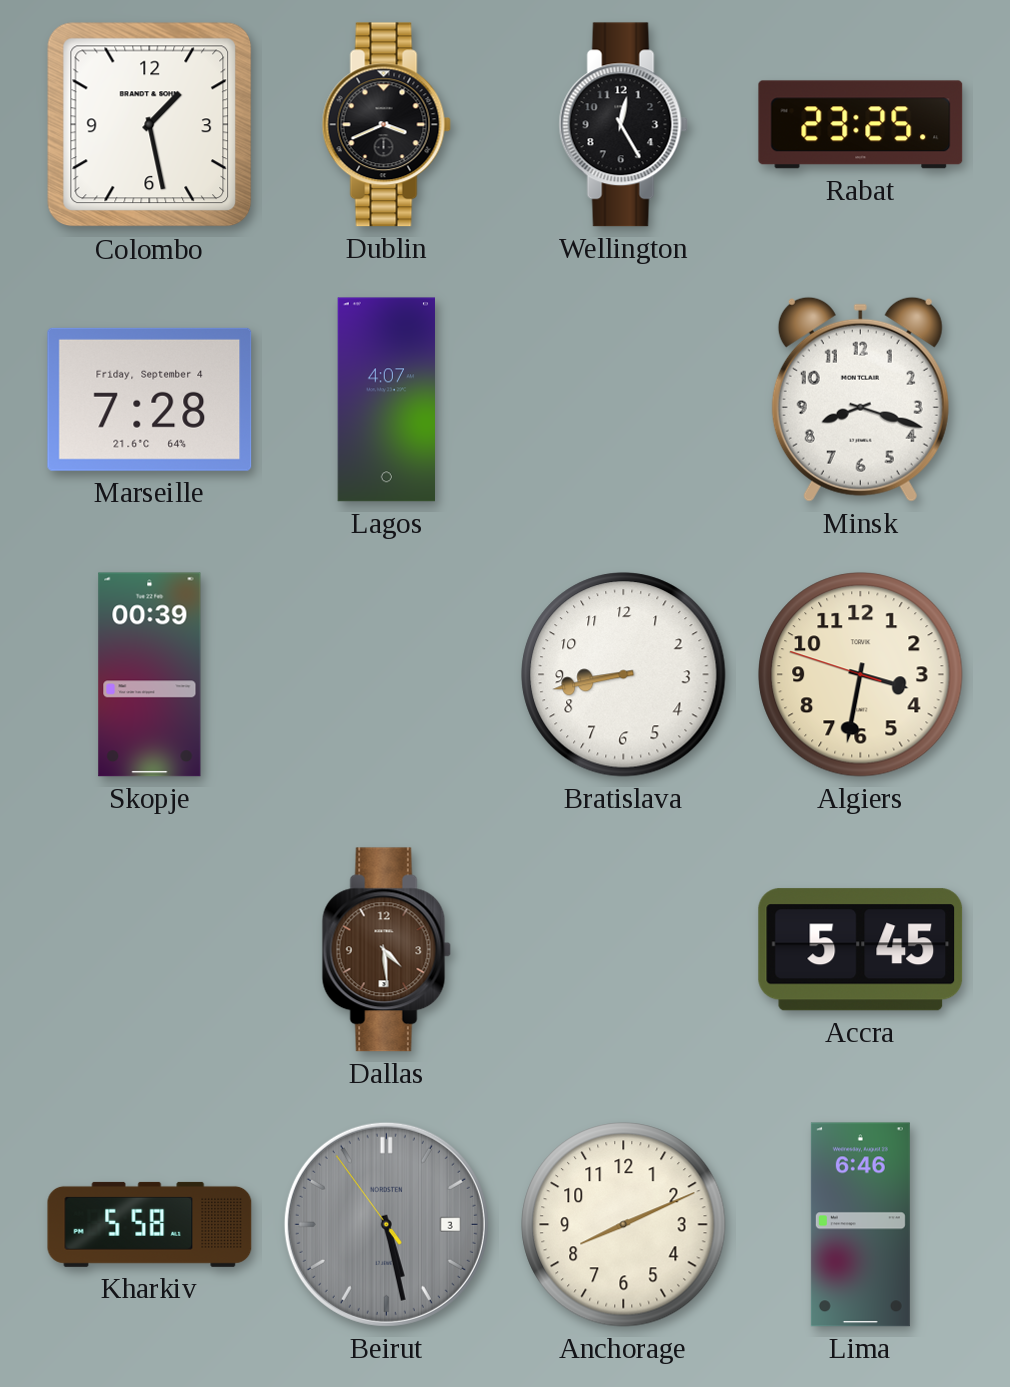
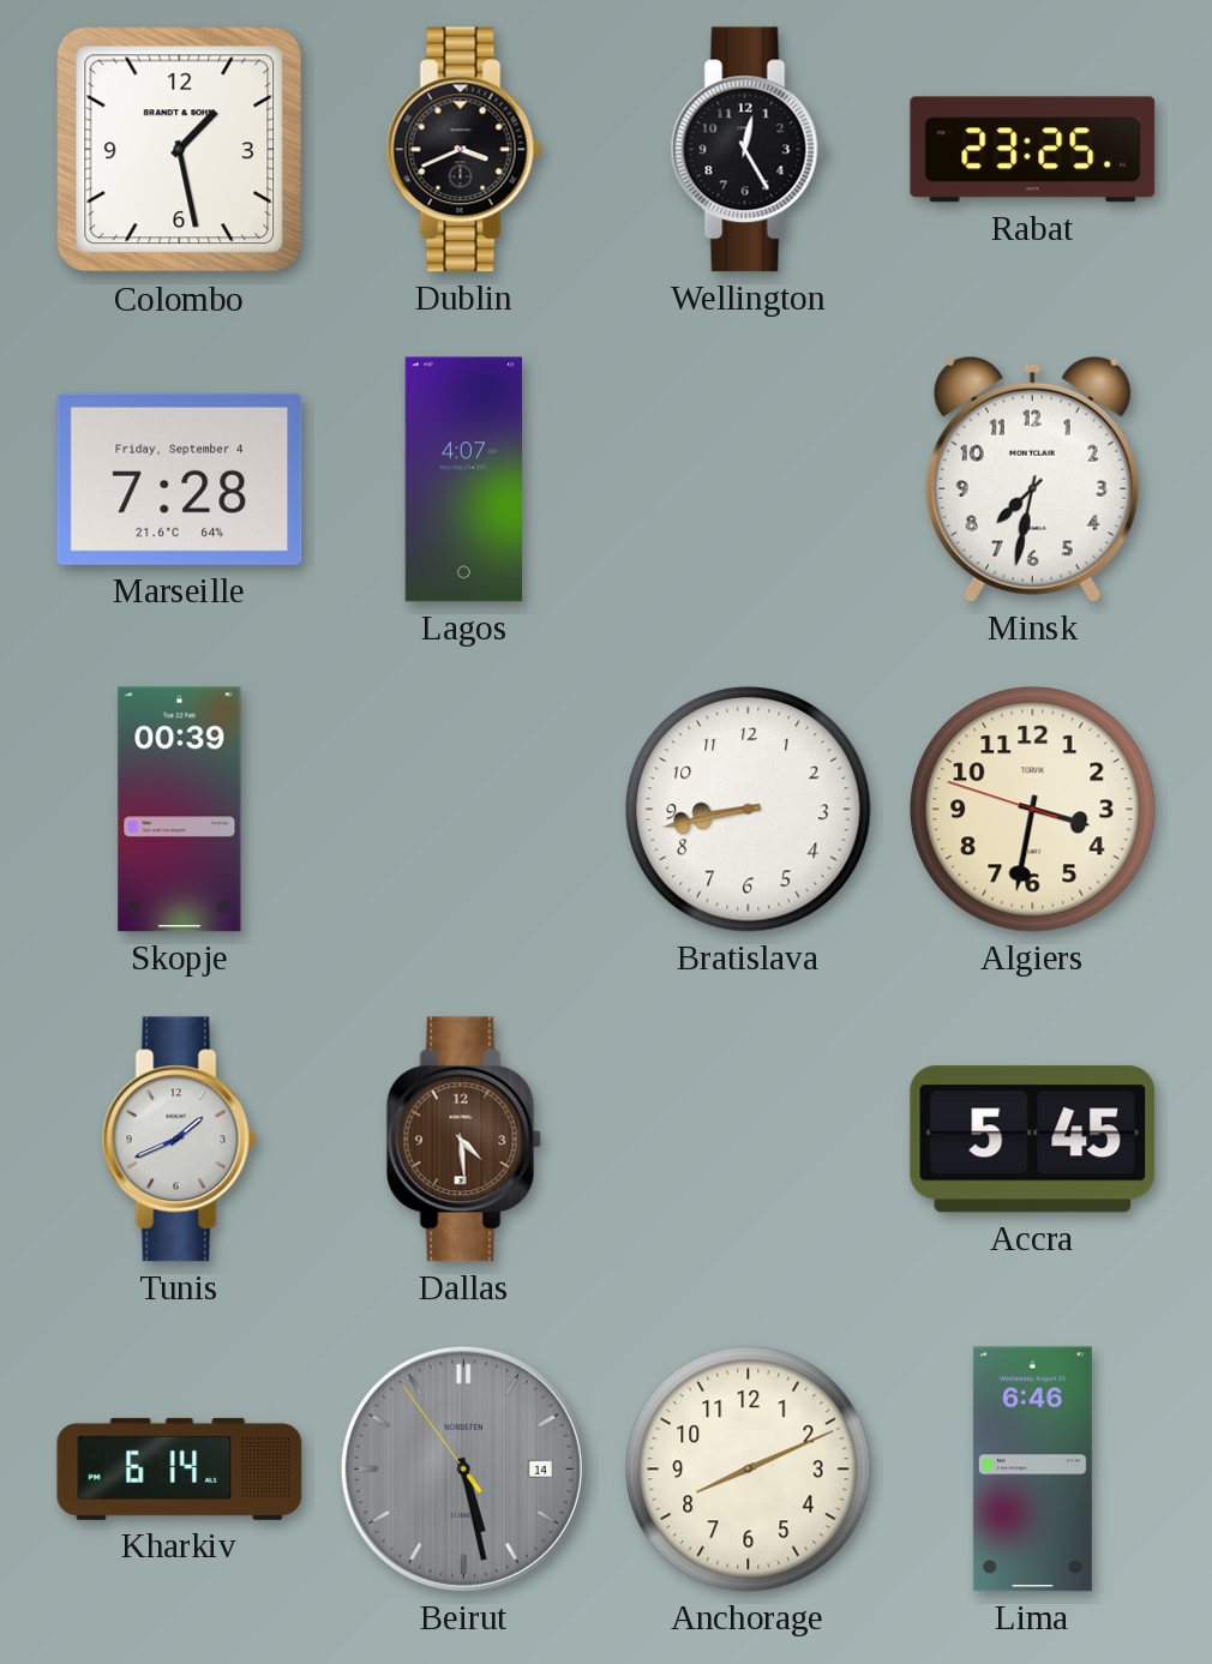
Minsk: 8:18 -> 7:32 (1032, 479)
Tunis: none -> 1:41 (179, 1140)
Kharkiv: 5:58 -> 6:14 (180, 1468)
Beirut date: 3 -> 14 (463, 1468)
